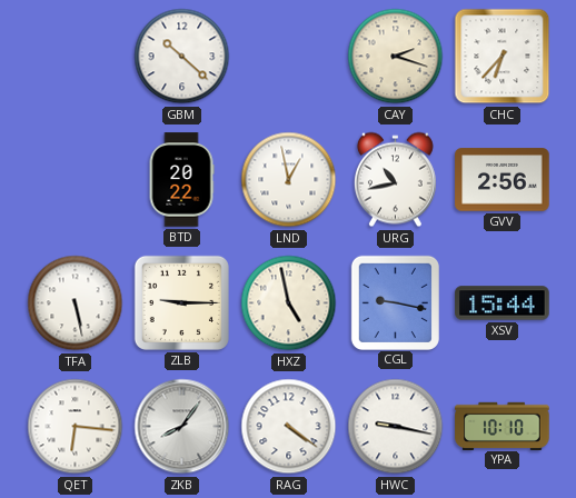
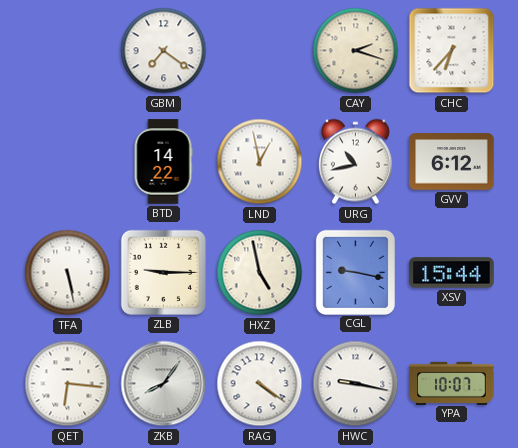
GBM: 10:22 -> 7:21 (164, 51)
BTD: 20:22 -> 14:22 (163, 162)
GVV: 2:56 -> 6:12 (452, 162)
YPA: 10:10 -> 10:07 (452, 383)
